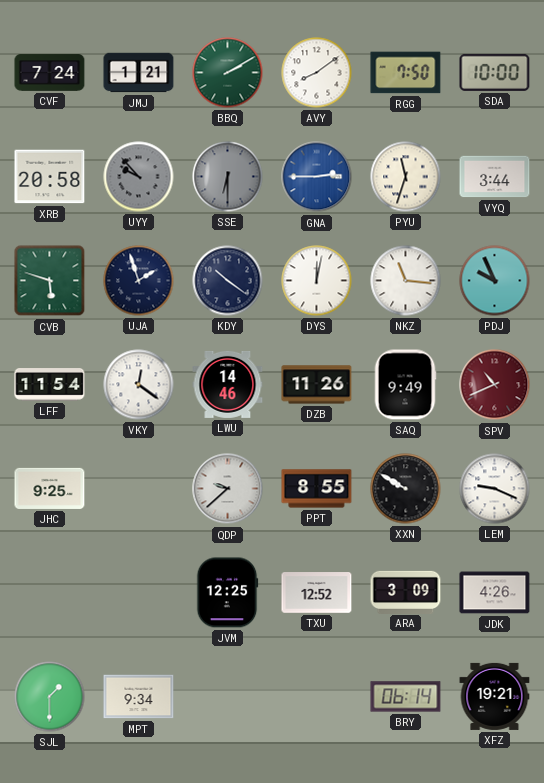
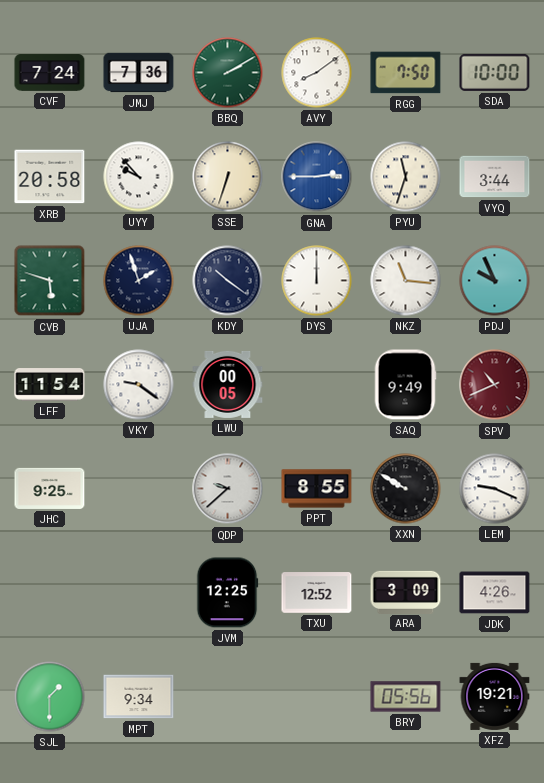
JMJ: 1:21 -> 7:36 (139, 73)
UYY dial: grey -> white (139, 177)
SSE: 6:30 -> 6:33 (228, 177)
SSE dial: grey -> cream (228, 177)
DYS: 12:02 -> 12:00 (317, 281)
VKY: 12:21 -> 9:21 (139, 385)
LWU: 14:46 -> 00:05 (228, 384)
DZB: 11:26 -> none (317, 385)
BRY: 06:14 -> 05:56 (406, 697)
